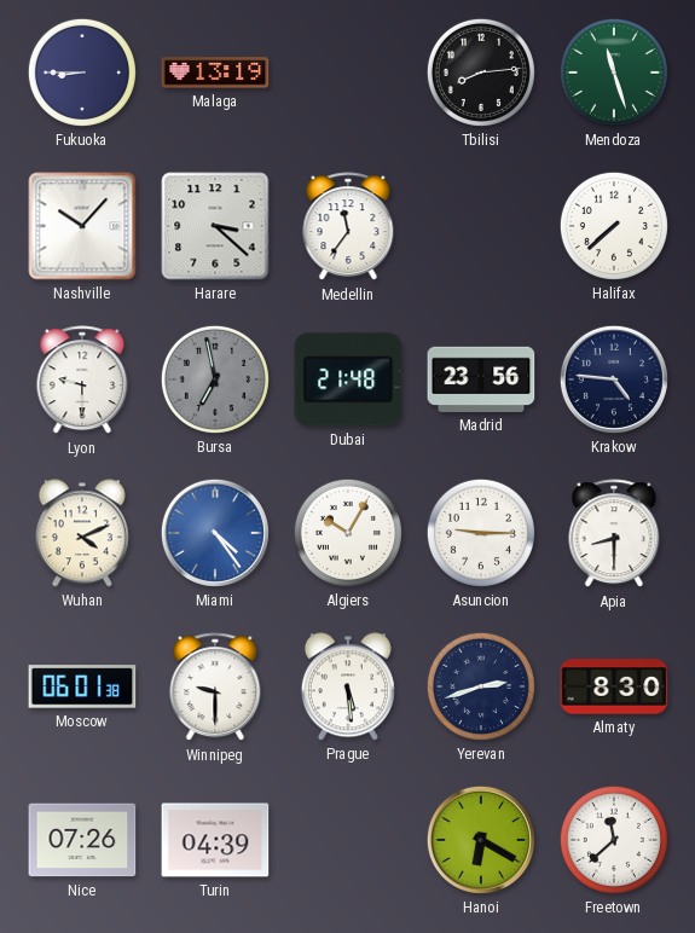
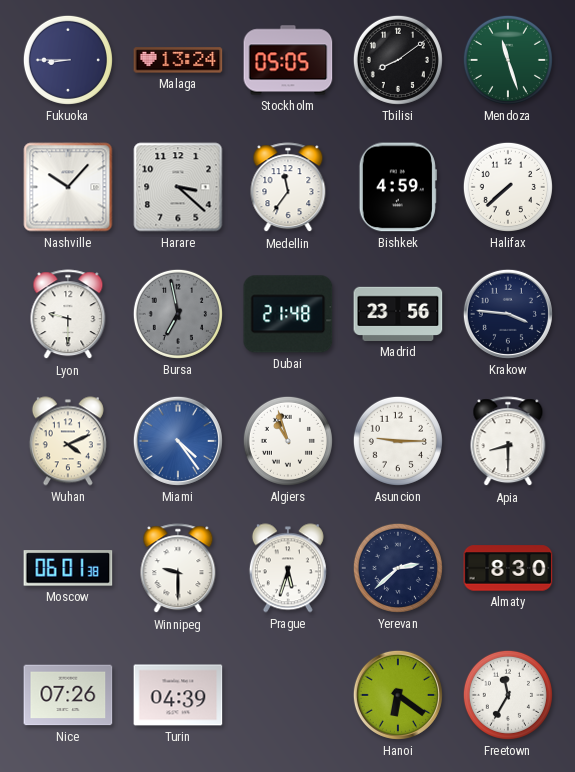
Malaga: 13:19 -> 13:24 (178, 60)
Stockholm: none -> 05:05 (288, 60)
Tbilisi: 8:14 -> 8:09 (398, 60)
Bishkek: none -> 4:59 (398, 187)
Krakow: 4:46 -> 3:46 (508, 314)
Algiers: 10:05 -> 10:57 (288, 441)
Prague: 5:29 -> 5:33 (288, 568)
Yerevan: 2:42 -> 2:38 (398, 568)
Hanoi: 6:20 -> 6:21 (398, 695)
Freetown: 11:38 -> 11:35 (508, 695)
